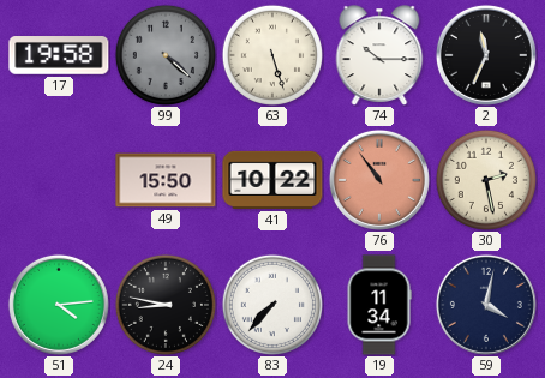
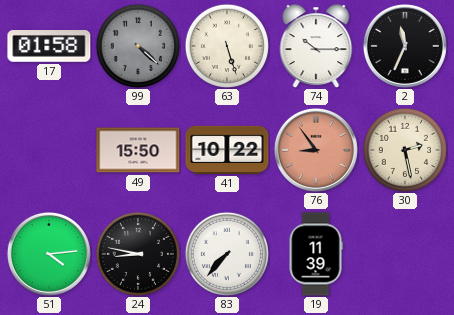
17: 19:58 -> 01:58 (49, 47)
76: 10:54 -> 8:54 (316, 150)
19: 11:34 -> 11:39 (316, 254)
59: 4:02 -> none (486, 305)
